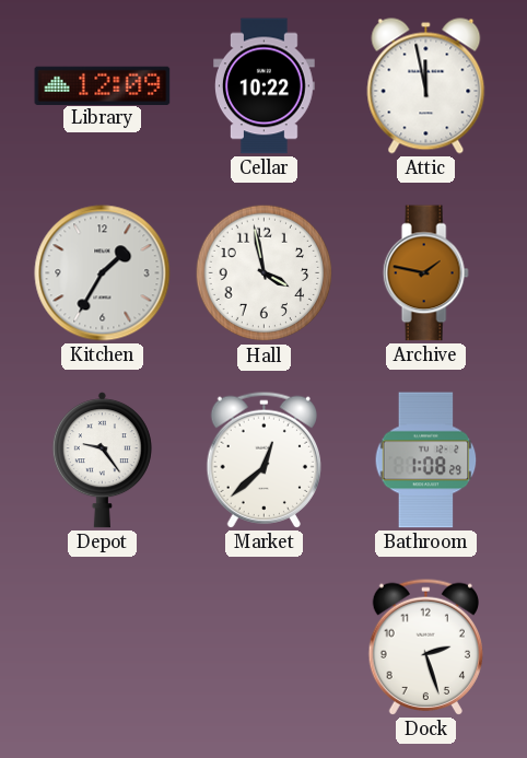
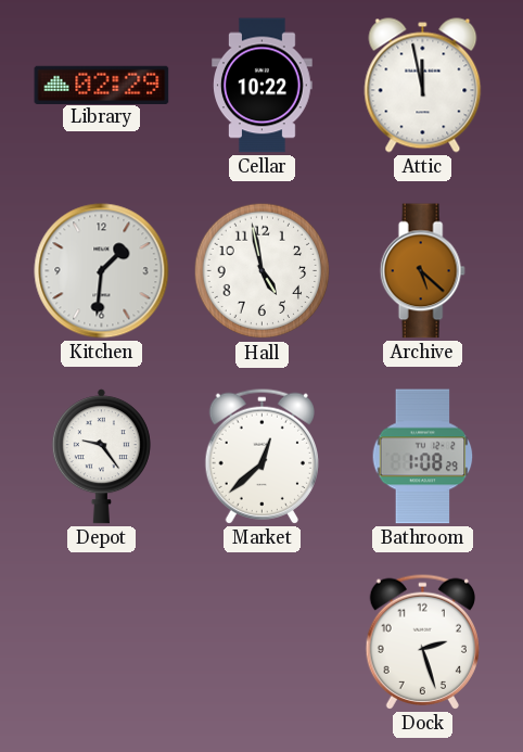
Library: 12:09 -> 02:29 (102, 85)
Kitchen: 1:35 -> 1:31 (102, 271)
Hall: 3:58 -> 4:58 (263, 271)
Archive: 1:47 -> 5:22 (422, 271)
